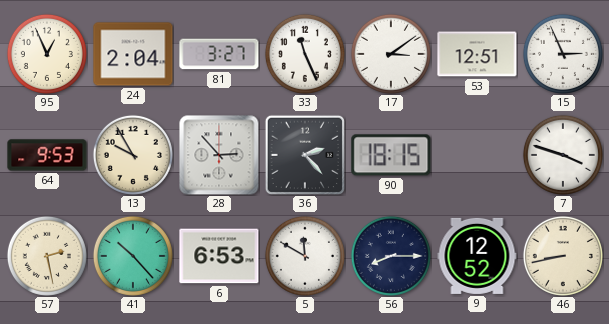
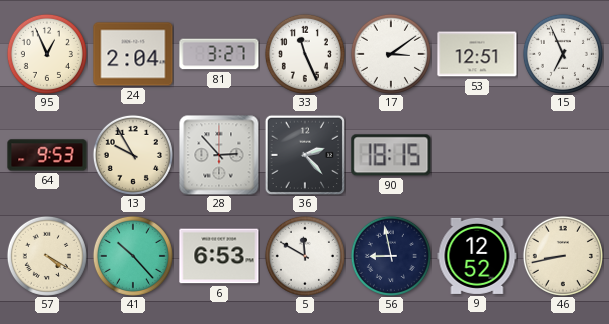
15: 2:56 -> 6:56 (563, 54)
7: 3:48 -> none (563, 155)
57: 2:28 -> 4:20 (47, 256)
56: 8:15 -> 8:58 (391, 256)
